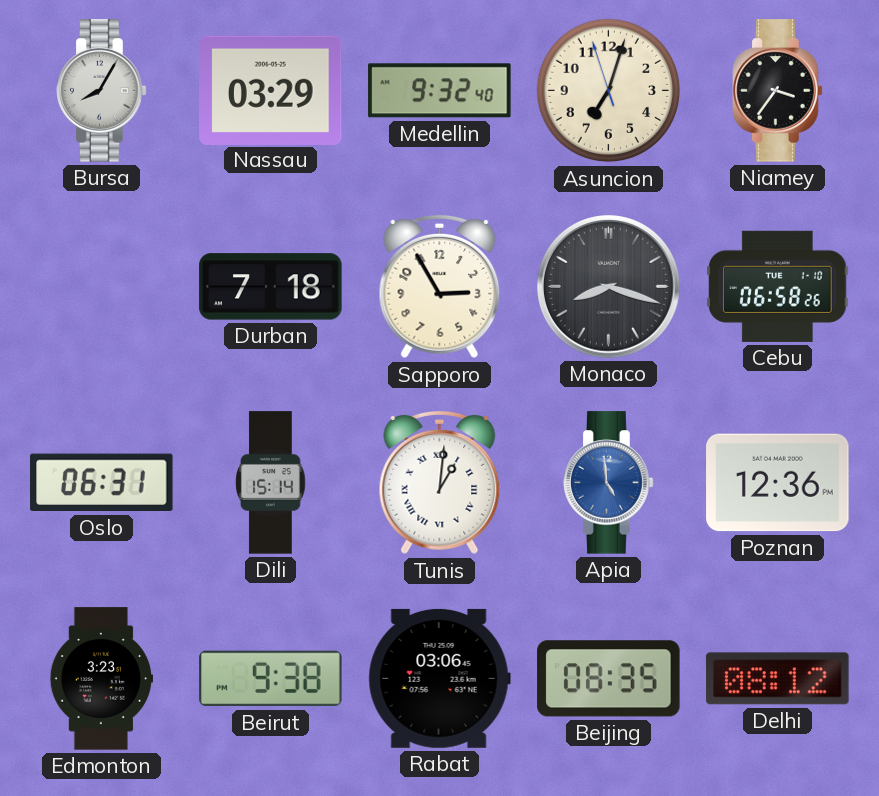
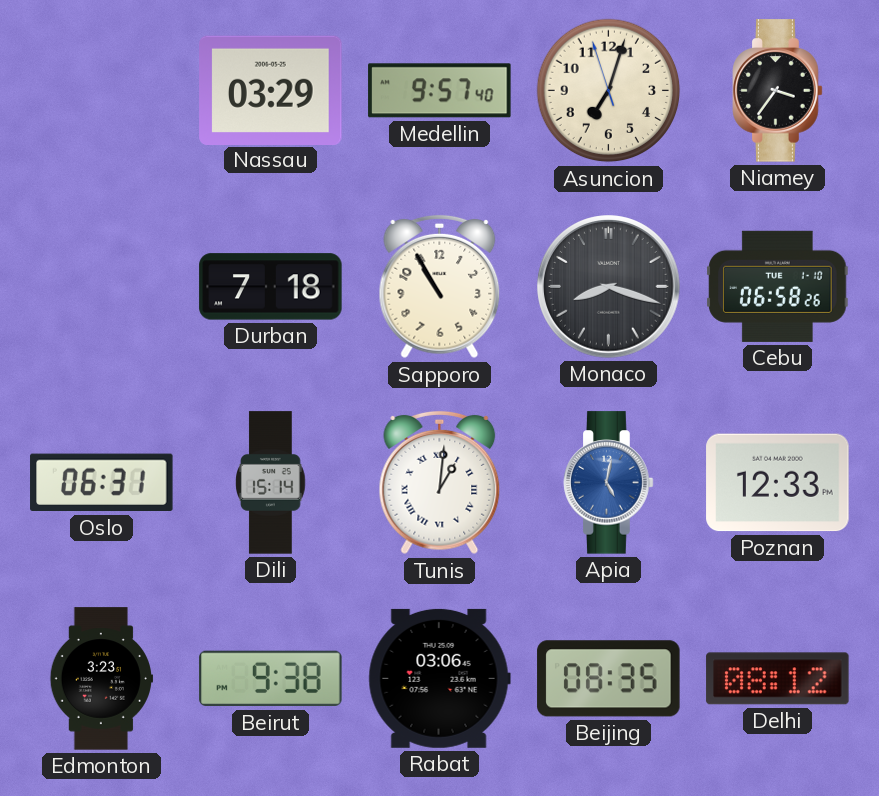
Bursa: 8:05 -> none (102, 91)
Medellin: 9:32 -> 9:57 (440, 91)
Sapporo: 2:55 -> 10:55 (440, 287)
Apia: 4:59 -> 5:02 (609, 483)
Poznan: 12:36 -> 12:33 (778, 483)
